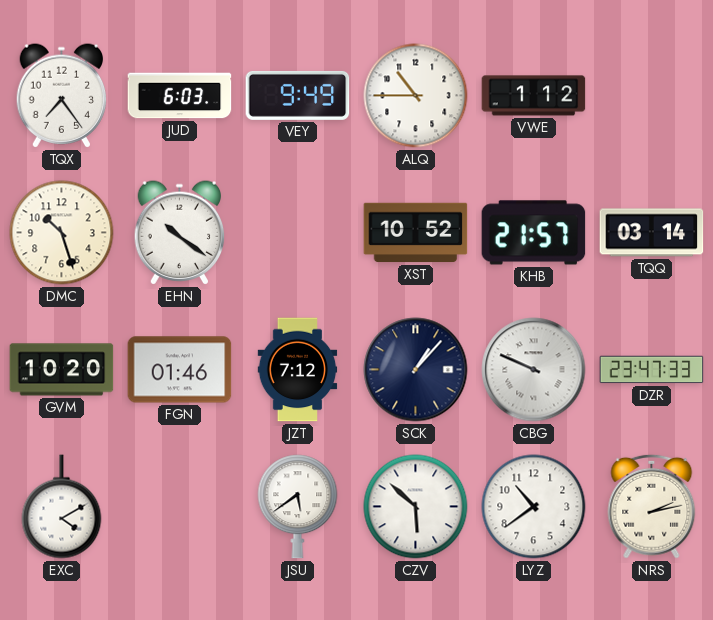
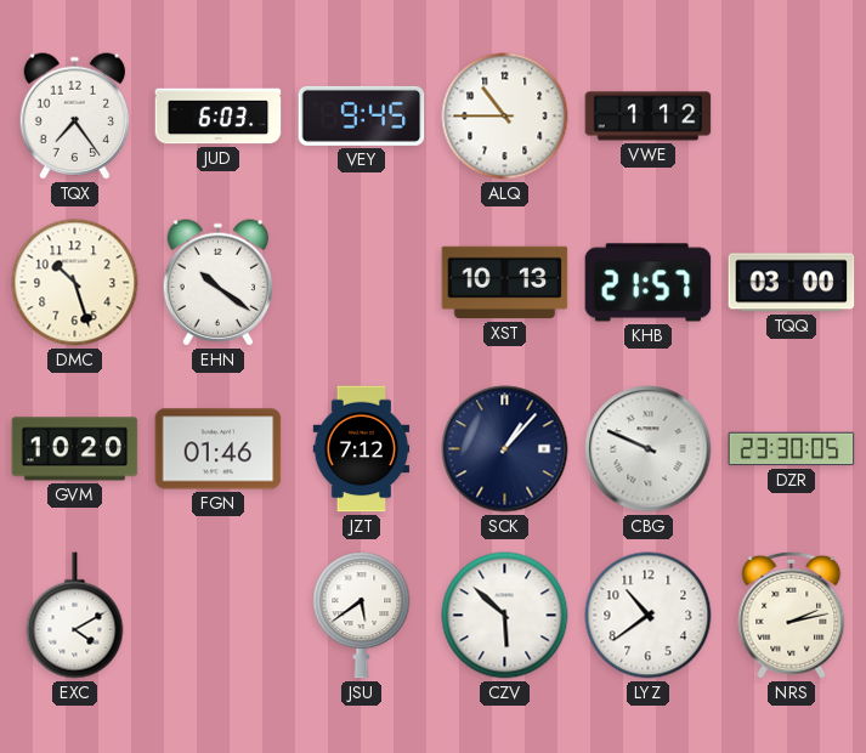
VEY: 9:49 -> 9:45 (362, 115)
XST: 10:52 -> 10:13 (505, 283)
TQQ: 03:14 -> 03:00 (792, 283)
DZR: 23:47 -> 23:30 (792, 449)
